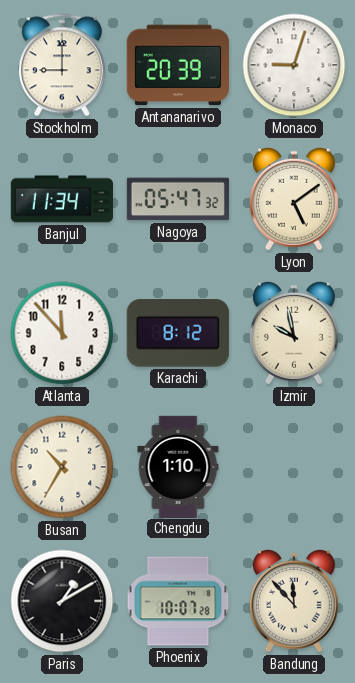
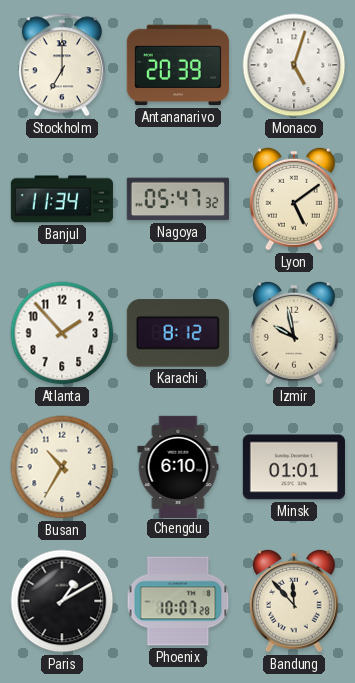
Stockholm: 9:00 -> 7:00 (62, 65)
Monaco: 9:03 -> 5:03 (294, 65)
Atlanta: 11:53 -> 1:53 (62, 333)
Chengdu: 1:10 -> 6:10 (178, 466)
Minsk: none -> 01:01 (294, 467)
